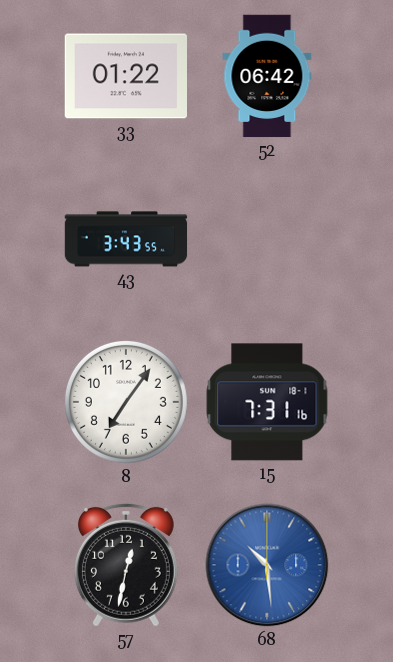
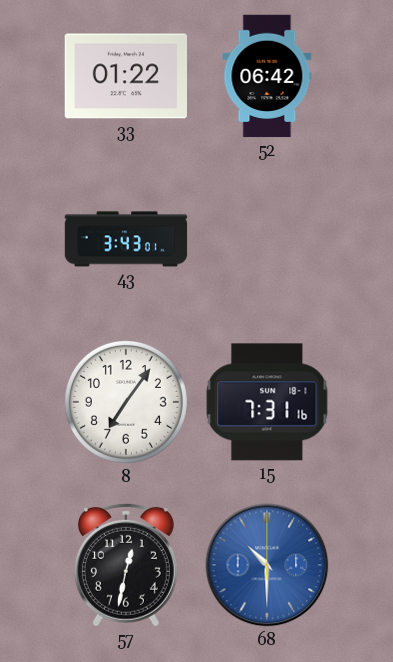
43: 3:43:55 -> 3:43:01 (126, 239)
68: 10:29 -> 10:30 (267, 565)
